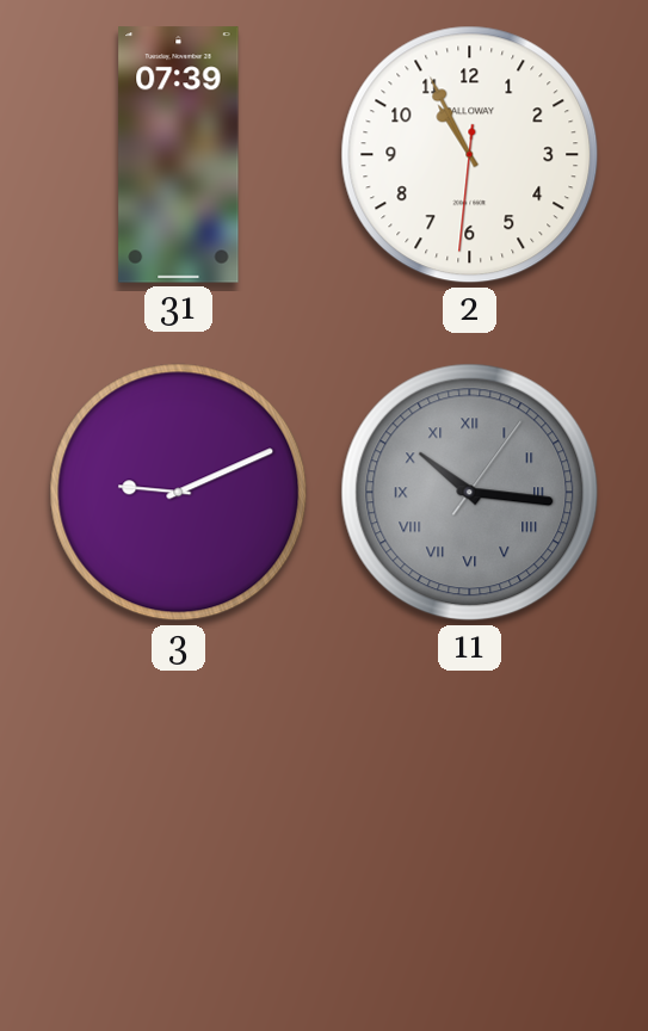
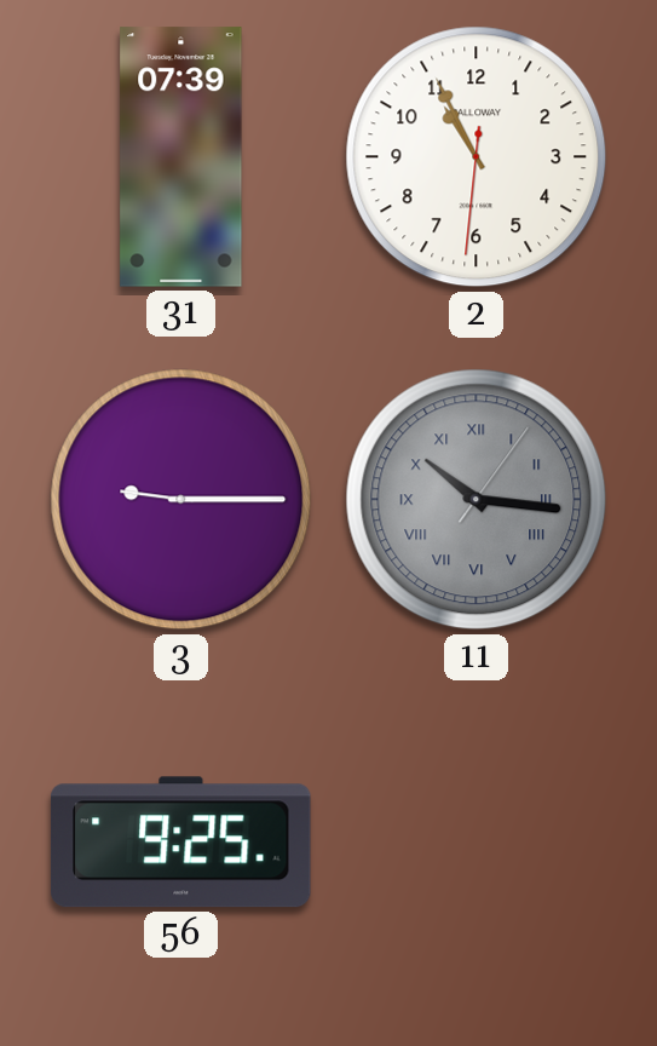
3: 9:11 -> 9:15 (181, 500)
56: none -> 9:25 (180, 843)
